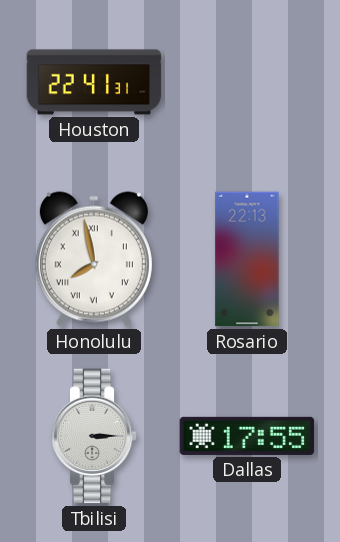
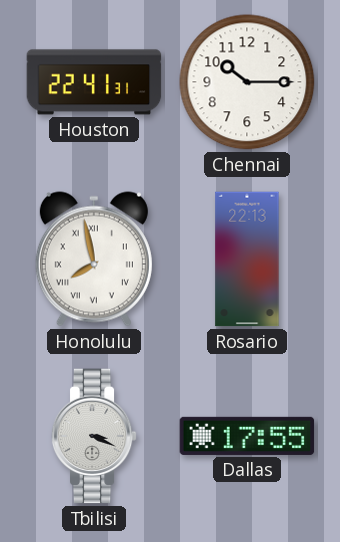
Chennai: none -> 10:15 (247, 82)
Tbilisi: 3:15 -> 3:19 (94, 436)
